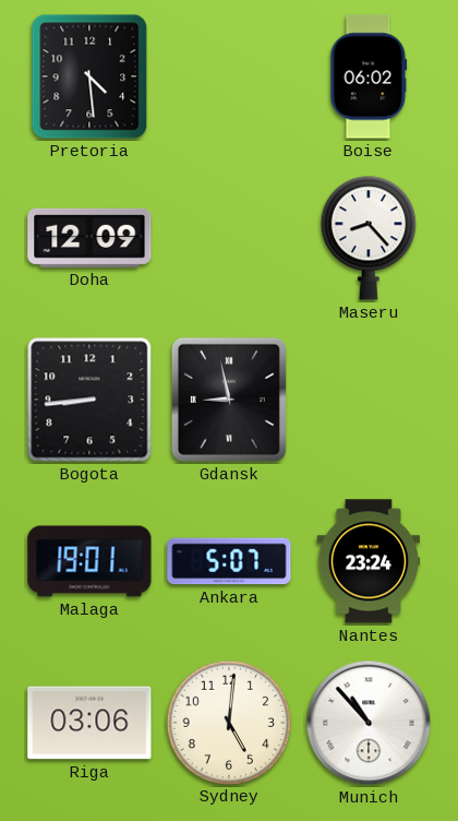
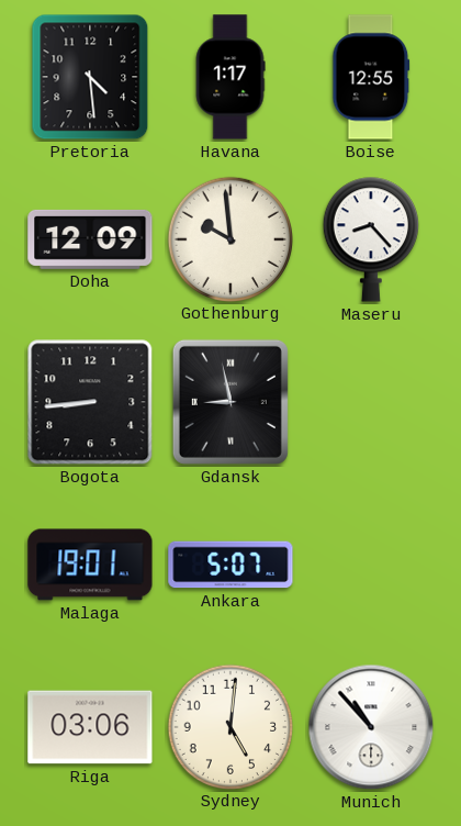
Havana: none -> 1:17 (231, 77)
Boise: 06:02 -> 12:55 (371, 77)
Gothenburg: none -> 9:59 (229, 238)
Nantes: 23:24 -> none (369, 561)
